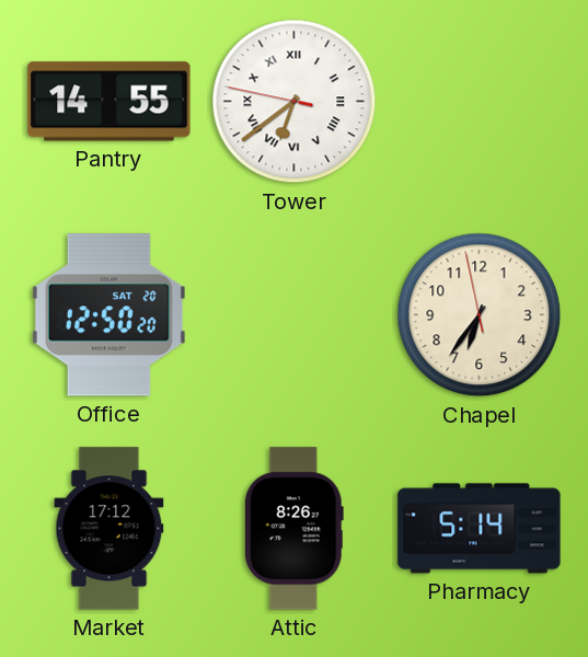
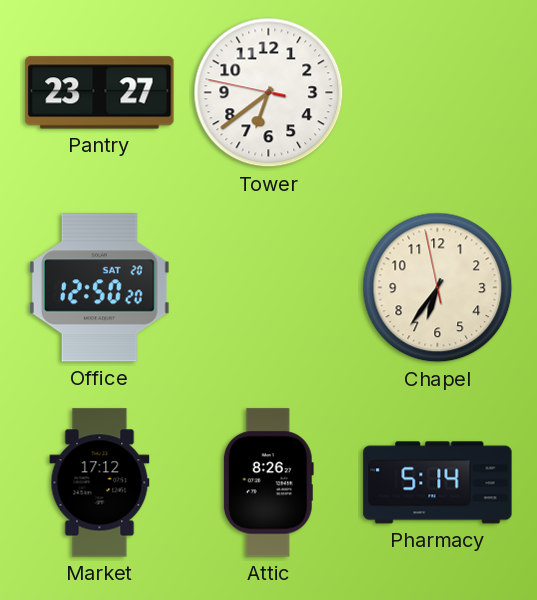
Pantry: 14:55 -> 23:27 (100, 93)
Tower numerals: Roman -> Arabic (269, 93)
